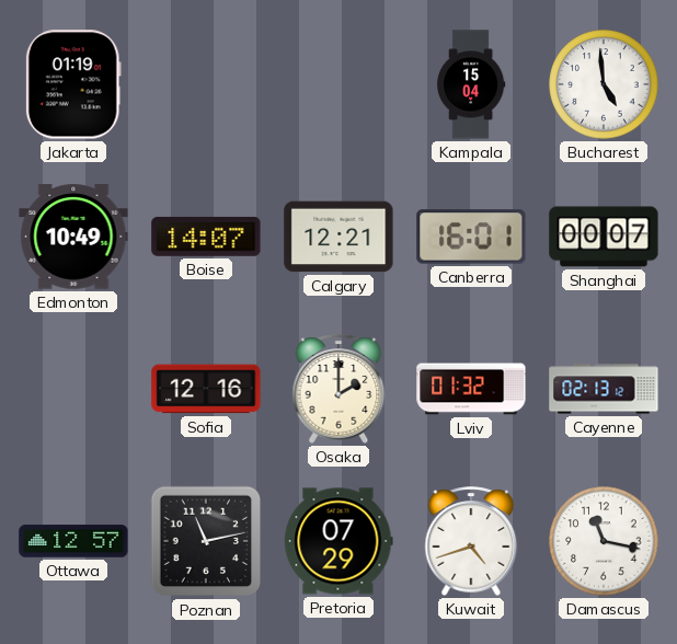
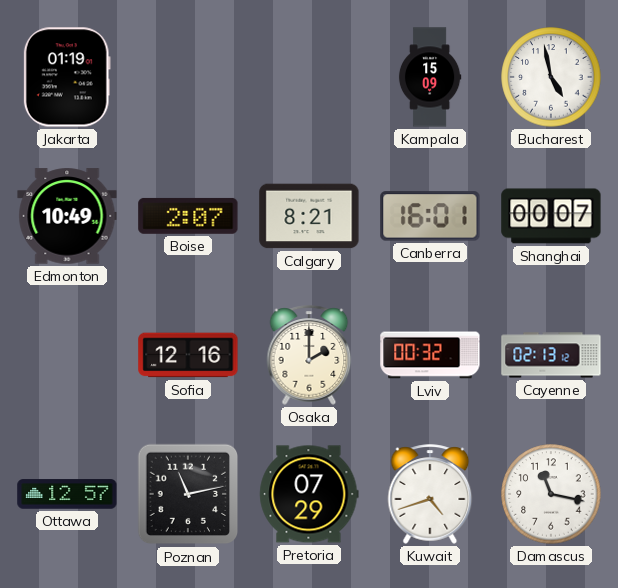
Kampala: 15:04 -> 15:09 (430, 77)
Bucharest: 4:59 -> 4:58 (551, 77)
Boise: 14:07 -> 2:07 (188, 216)
Calgary: 12:21 -> 8:21 (309, 216)
Lviv: 01:32 -> 00:32 (430, 355)
